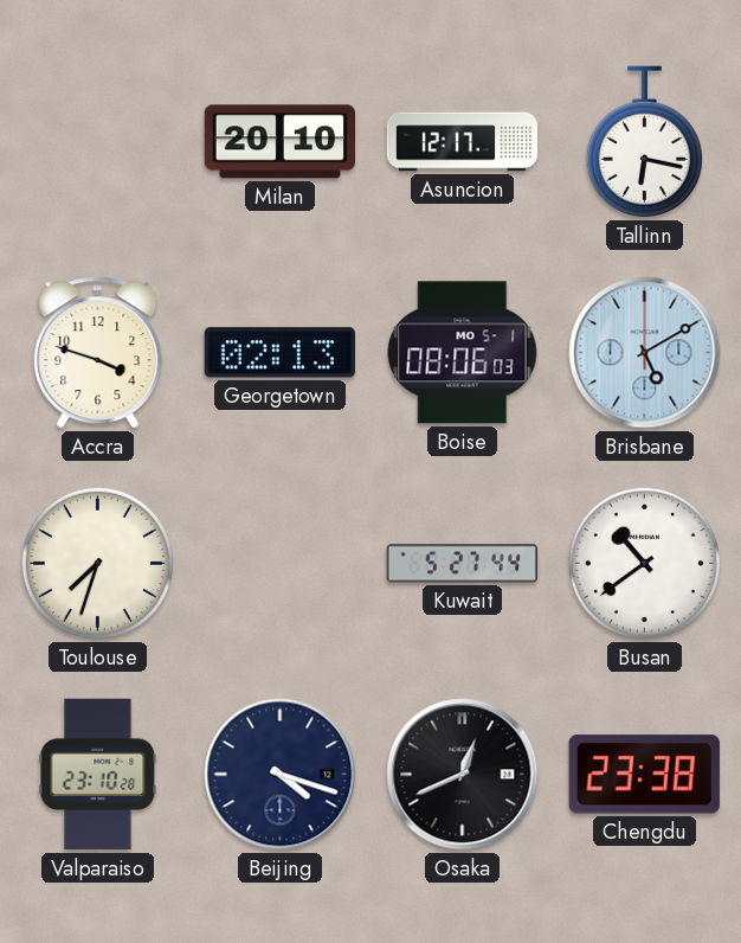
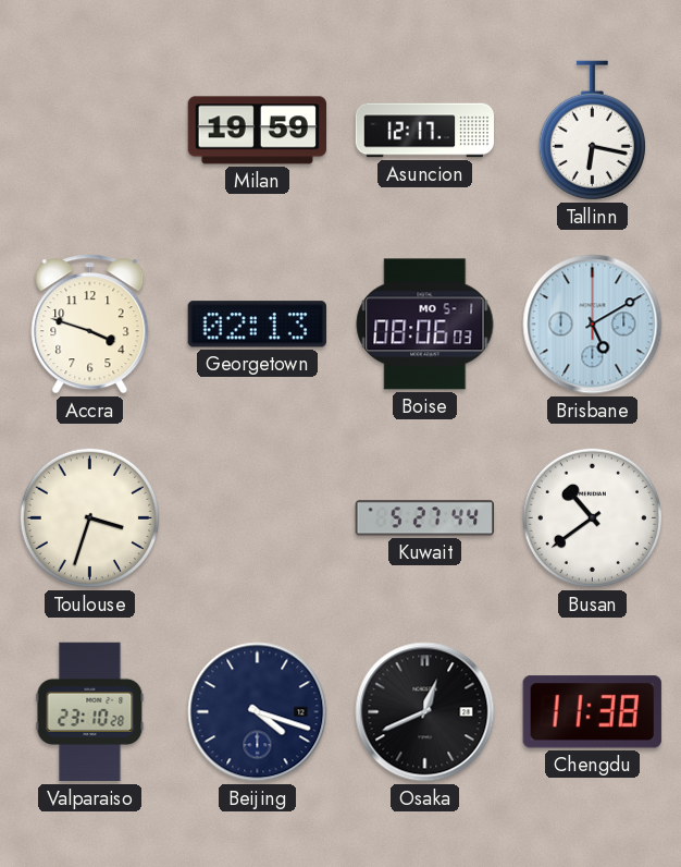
Milan: 20:10 -> 19:59 (257, 131)
Toulouse: 7:33 -> 3:33 (89, 517)
Chengdu: 23:38 -> 11:38 (592, 712)
